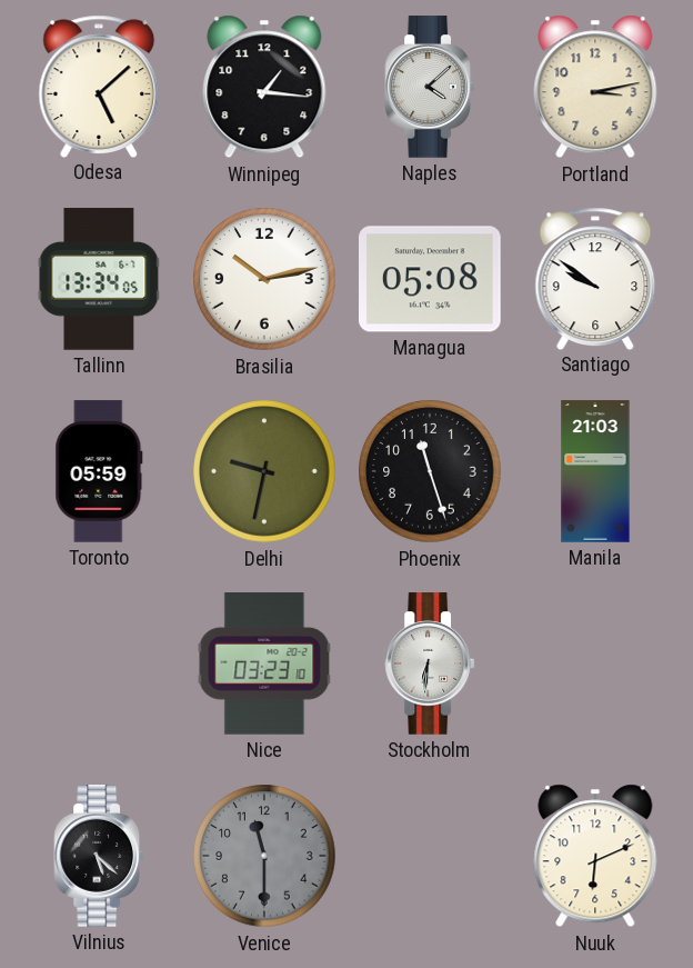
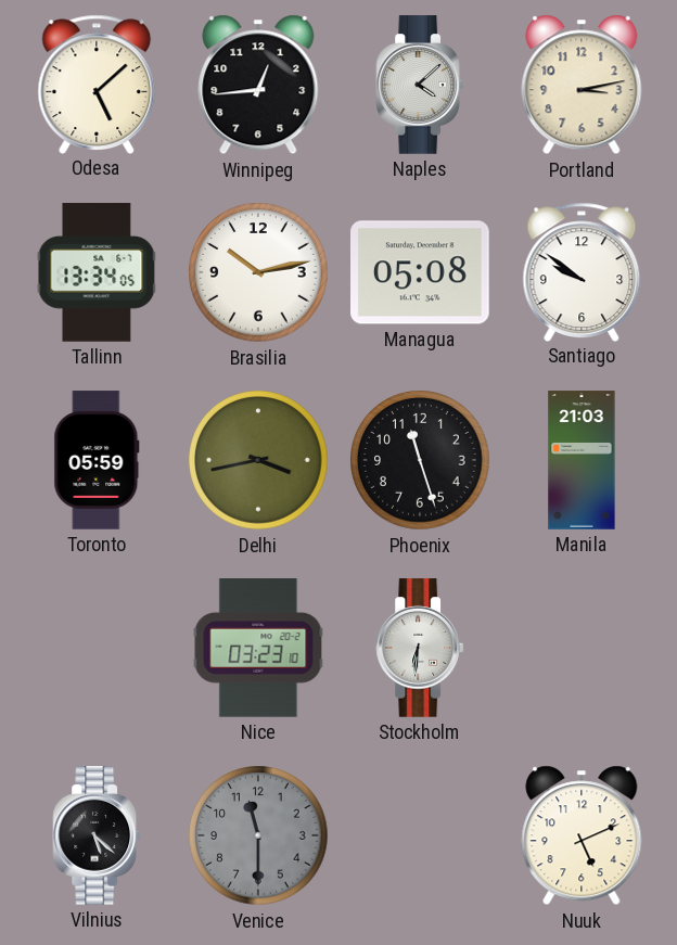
Winnipeg: 1:16 -> 12:44 (258, 85)
Delhi: 9:32 -> 3:43 (258, 460)
Nuuk: 6:11 -> 5:11 (582, 835)
